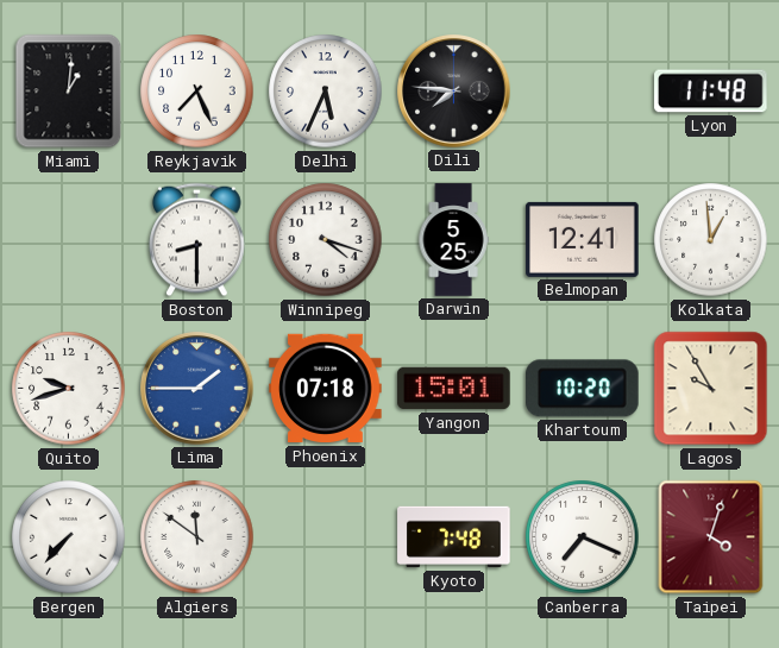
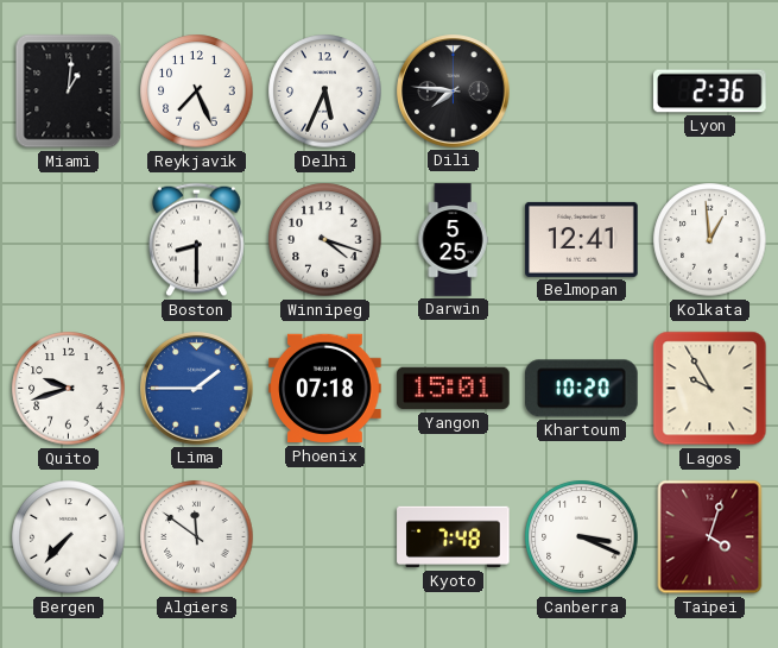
Lyon: 11:48 -> 2:36 (710, 92)
Canberra: 7:19 -> 3:19 (582, 537)
